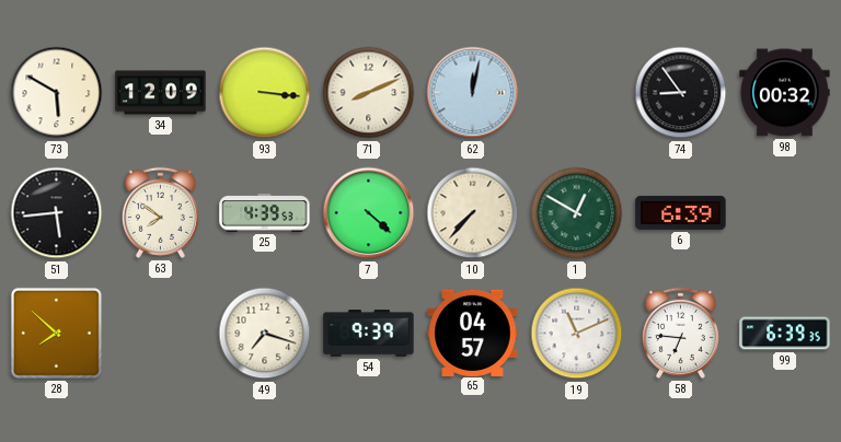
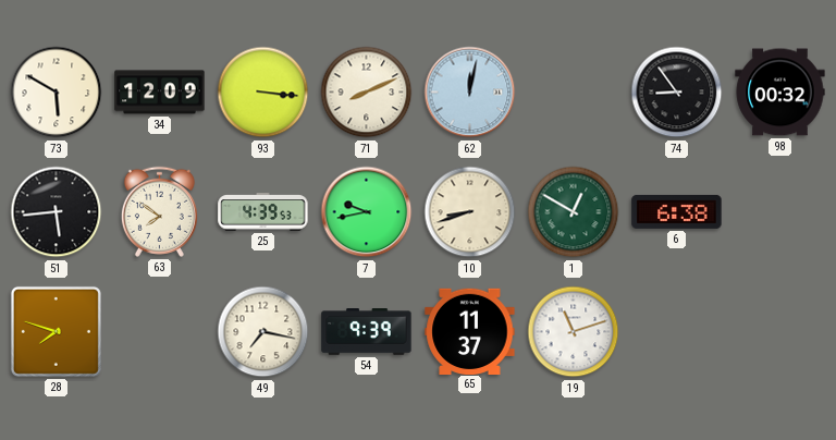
7: 4:22 -> 9:43 (367, 212)
10: 7:37 -> 8:42 (470, 212)
6: 6:39 -> 6:38 (677, 211)
28: 7:52 -> 7:48 (56, 331)
49: 7:18 -> 7:17 (263, 332)
65: 04:57 -> 11:37 (470, 331)
19: 11:11 -> 11:12 (574, 332)
58: 6:46 -> none (680, 333)
99: 6:39 -> none (785, 334)
